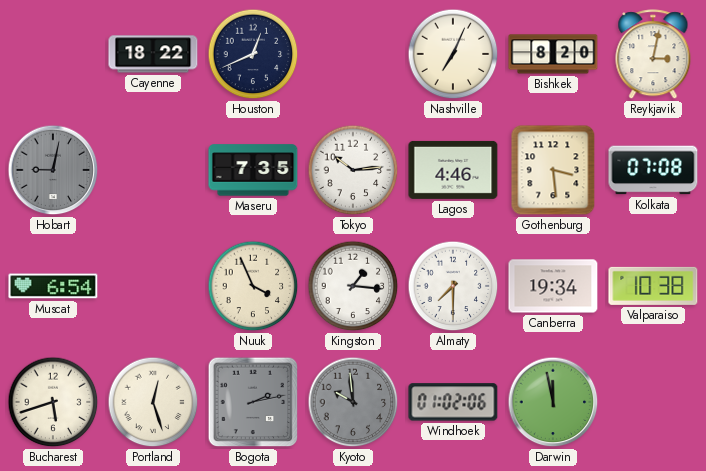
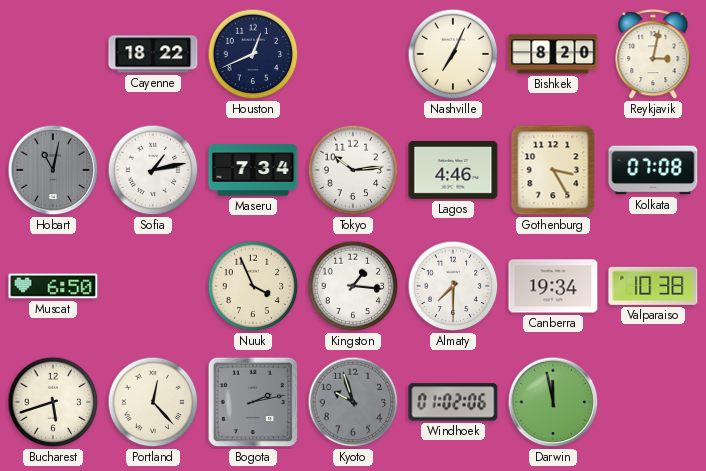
Hobart: 9:02 -> 11:02 (53, 170)
Sofia: none -> 1:13 (153, 170)
Maseru: 7:35 -> 7:34 (253, 170)
Gothenburg: 3:29 -> 3:25 (553, 170)
Muscat: 6:54 -> 6:50 (53, 286)
Portland: 12:27 -> 12:23 (153, 402)
Kyoto: 9:59 -> 9:57 (353, 402)
